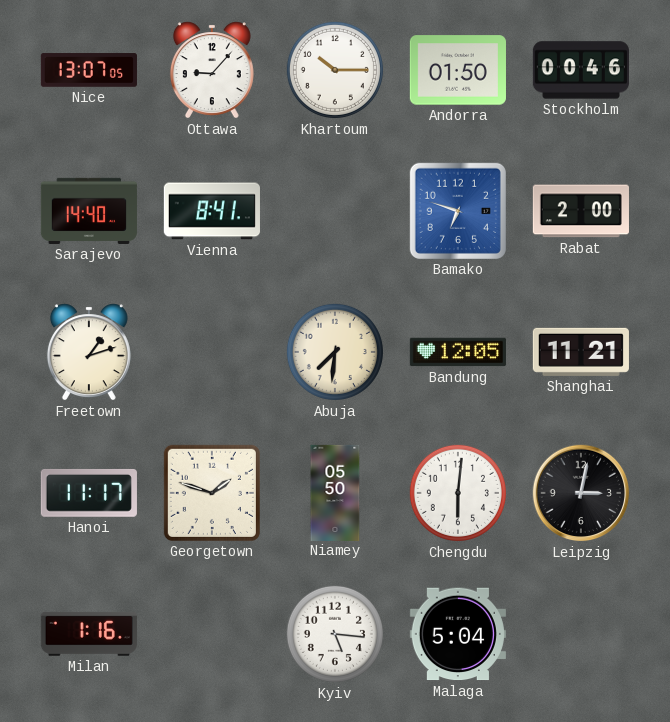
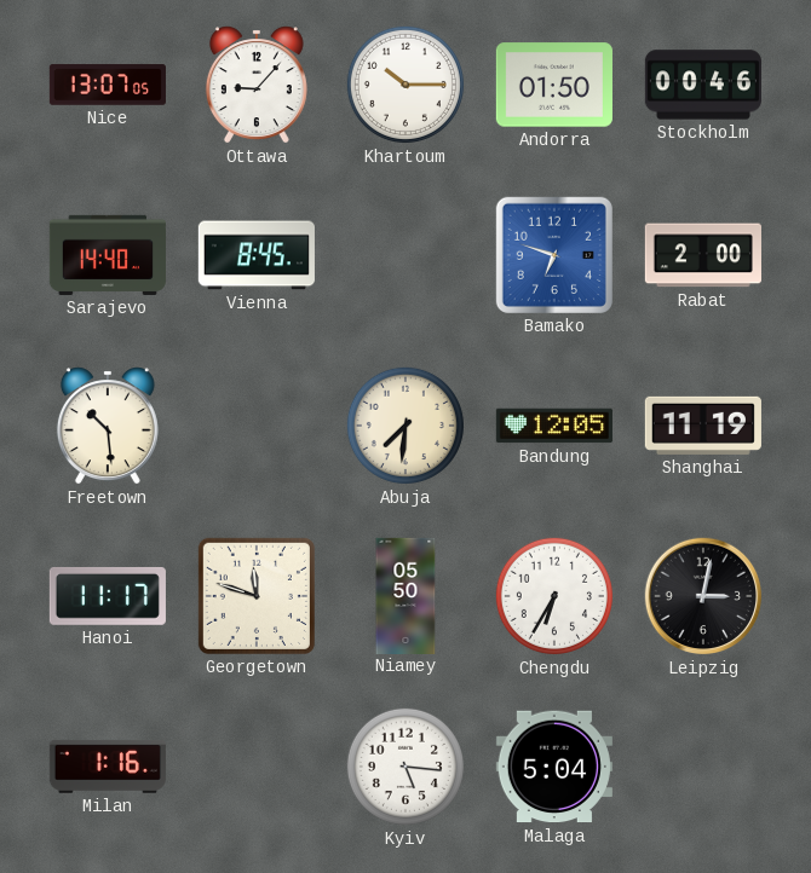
Vienna: 8:41 -> 8:45 (257, 255)
Freetown: 1:12 -> 10:29 (108, 426)
Shanghai: 11:21 -> 11:19 (703, 426)
Georgetown: 1:48 -> 11:48 (257, 596)
Chengdu: 6:01 -> 6:35 (554, 596)
